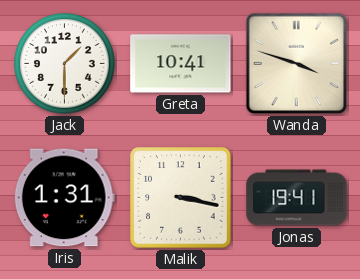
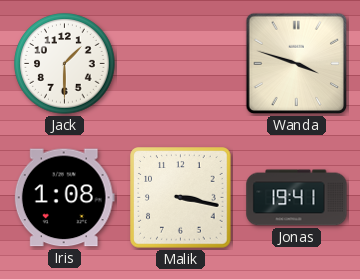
Greta: 10:41 -> none (181, 64)
Iris: 1:31 -> 1:08 (64, 198)
